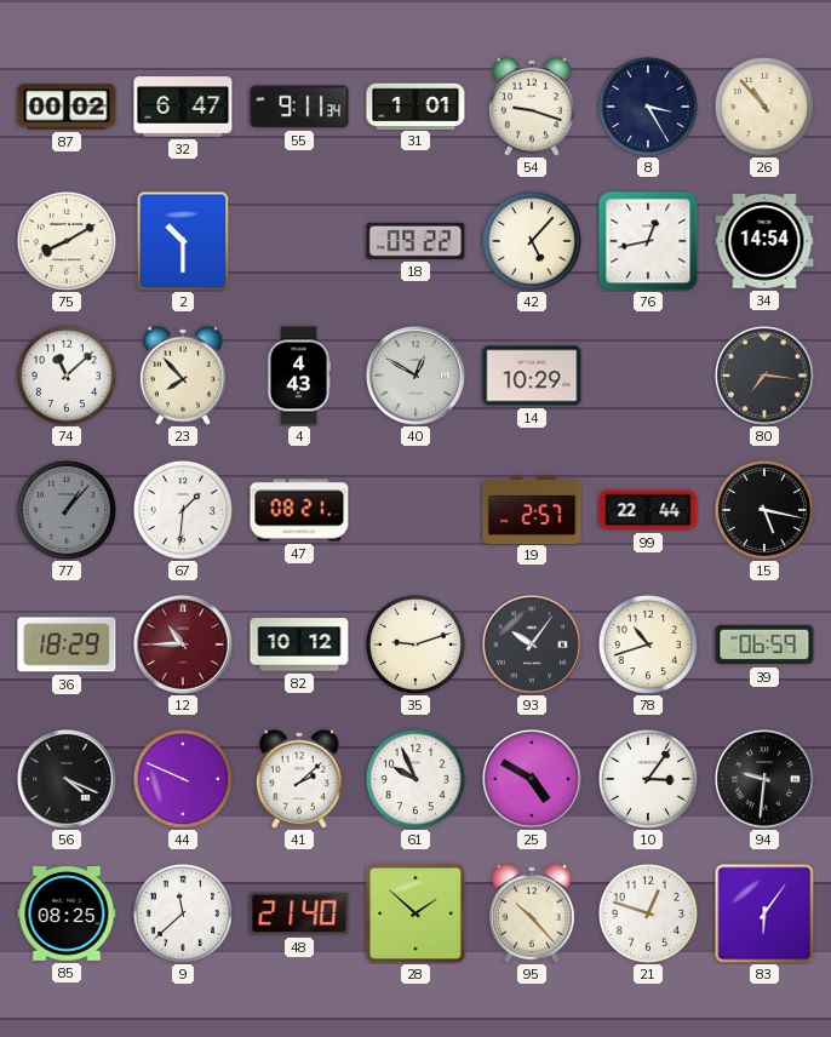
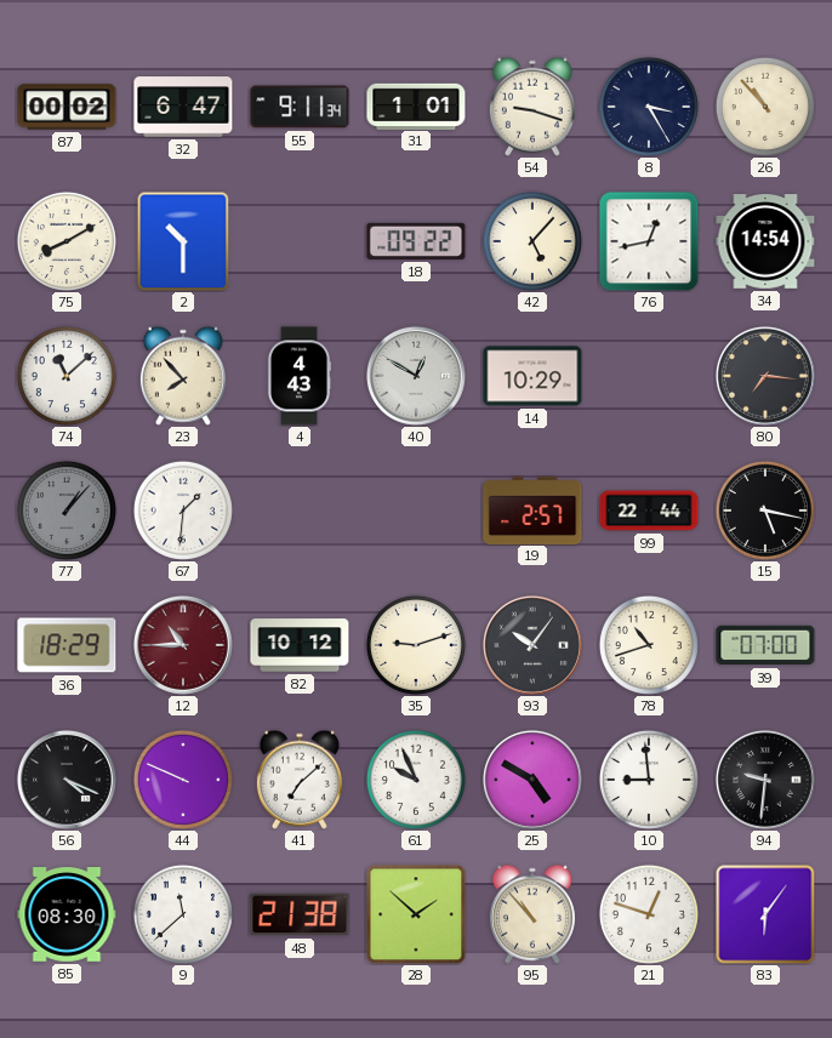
47: 08:21 -> none (299, 510)
39: 06:59 -> 07:00 (765, 645)
41: 2:08 -> 7:08 (300, 780)
10: 3:06 -> 8:59 (649, 780)
85: 08:25 -> 08:30 (67, 916)
48: 21:40 -> 21:38 (300, 914)
95: 10:23 -> 10:53 (532, 914)
